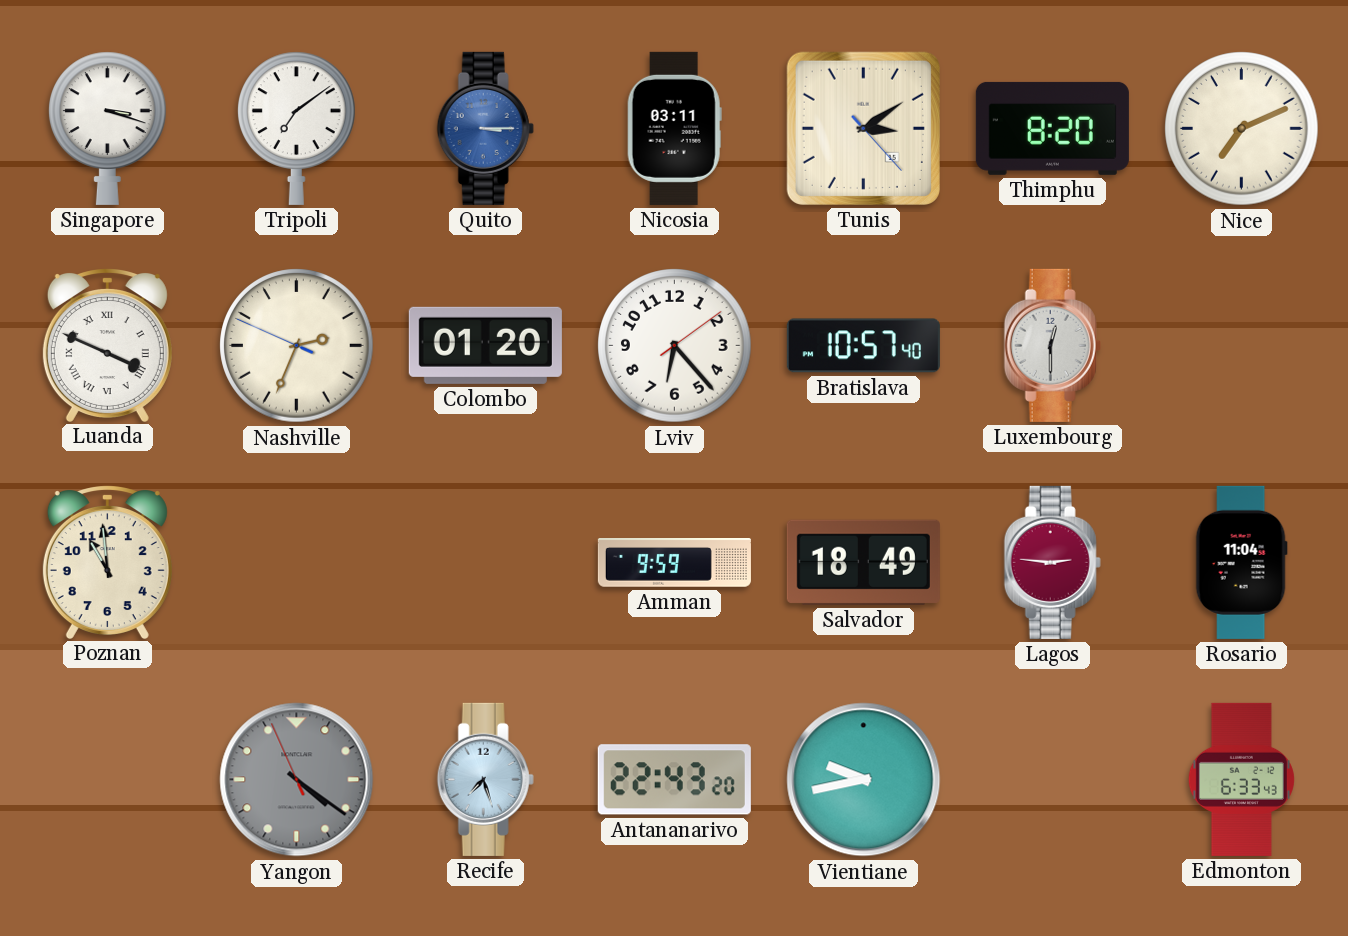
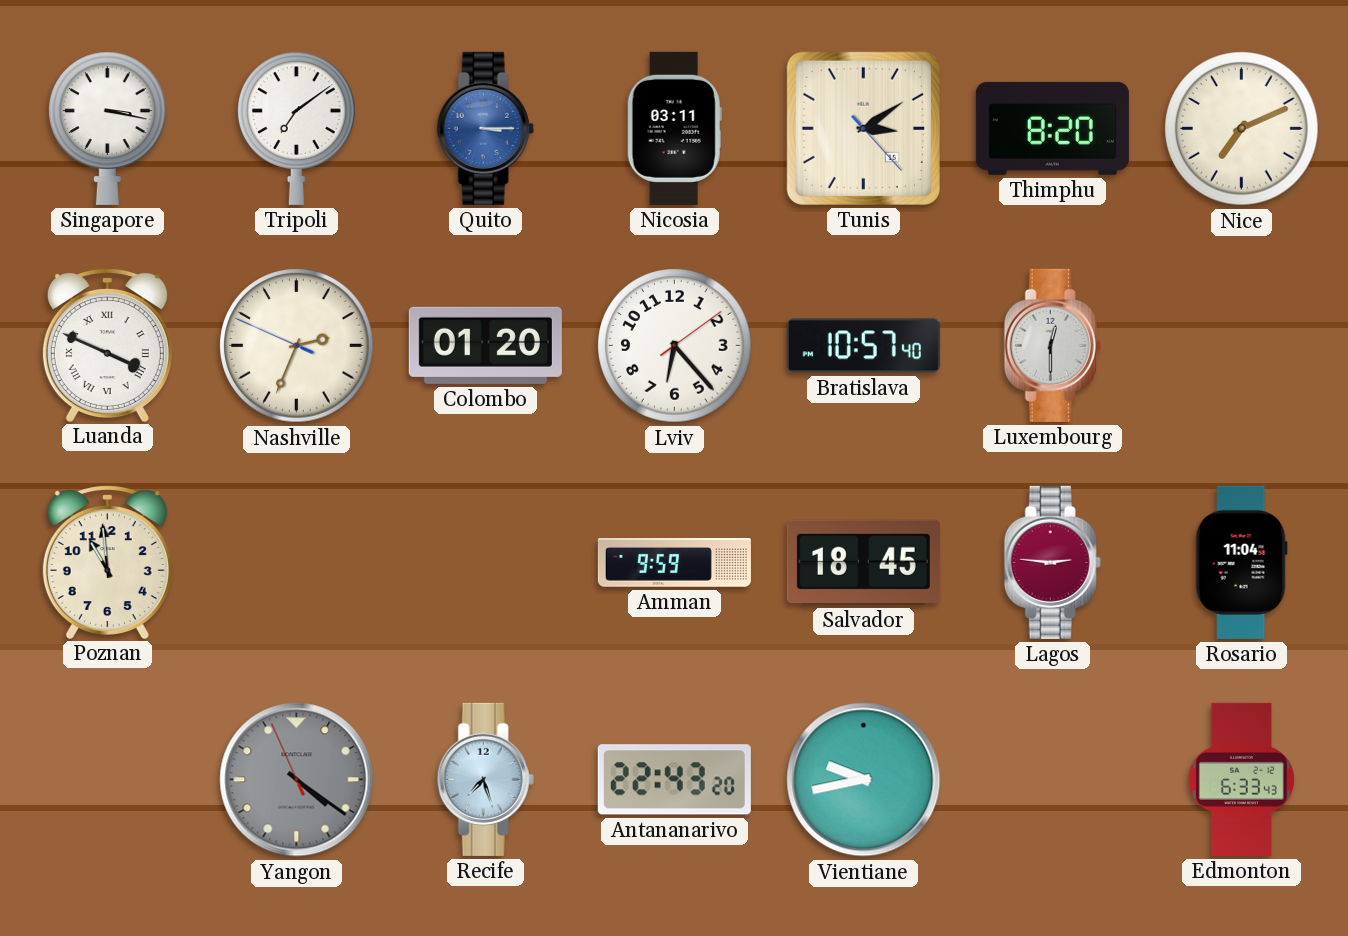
Singapore: 3:18 -> 3:17 (108, 128)
Salvador: 18:49 -> 18:45 (863, 562)
